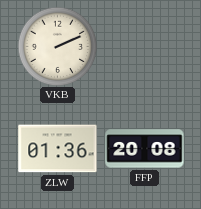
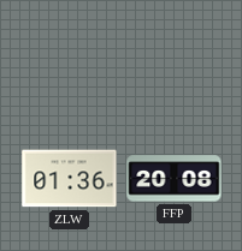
VKB: 2:11 -> none (57, 46)
